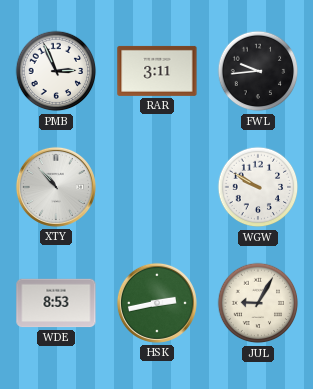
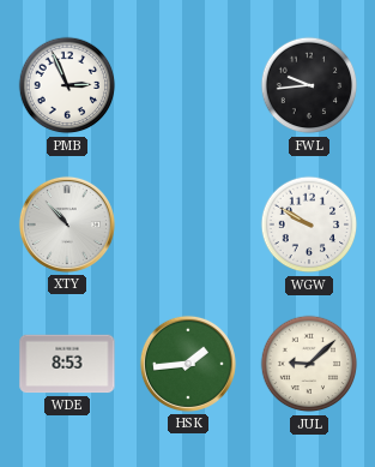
RAR: 3:11 -> none (157, 71)
HSK: 2:43 -> 1:44 (188, 364)
JUL: 9:05 -> 9:08 (309, 364)
